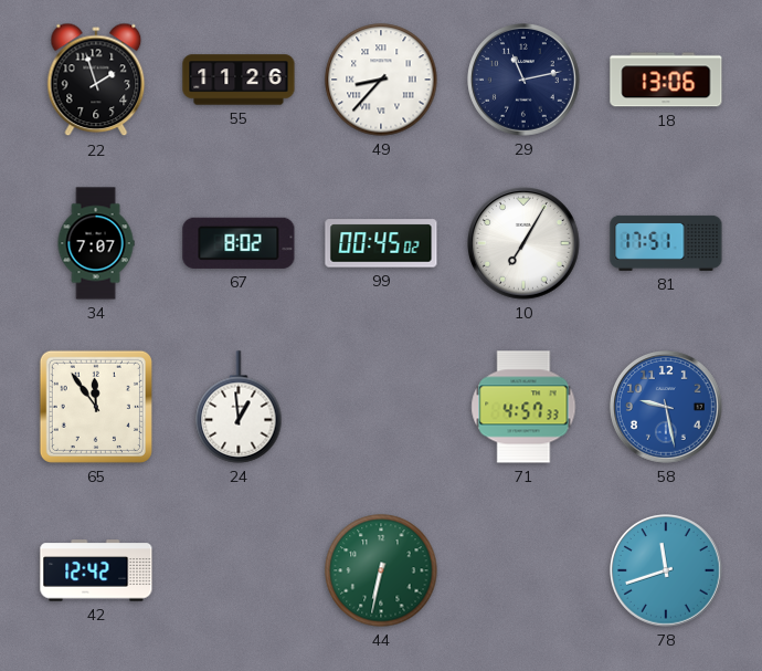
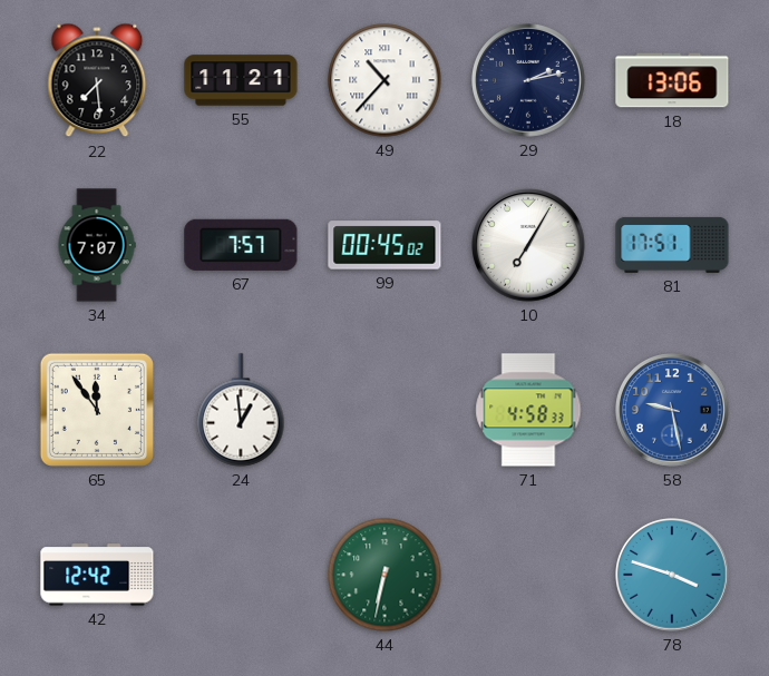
22: 1:57 -> 7:29 (97, 80)
55: 11:26 -> 11:21 (241, 80)
49: 8:37 -> 10:37 (384, 80)
29: 11:13 -> 2:13 (529, 81)
67: 8:02 -> 7:57 (241, 245)
71: 4:57 -> 4:58 (528, 410)
78: 11:42 -> 3:48 (673, 576)
